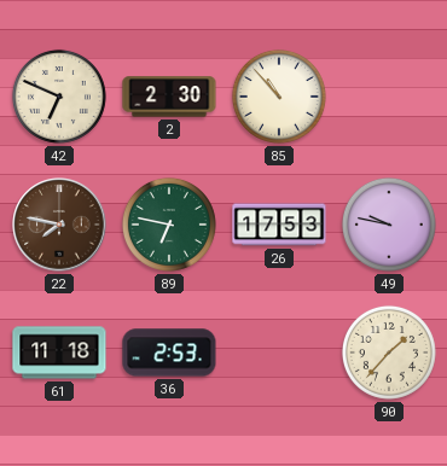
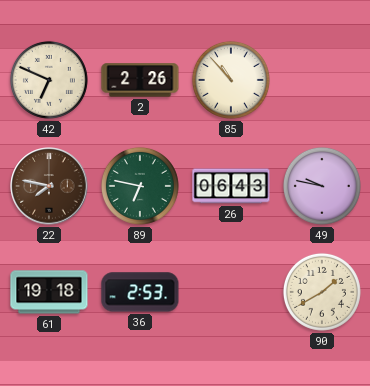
2: 2:30 -> 2:26 (140, 80)
26: 17:53 -> 06:43 (231, 186)
61: 11:18 -> 19:18 (49, 292)
90: 1:37 -> 1:40 (322, 292)
